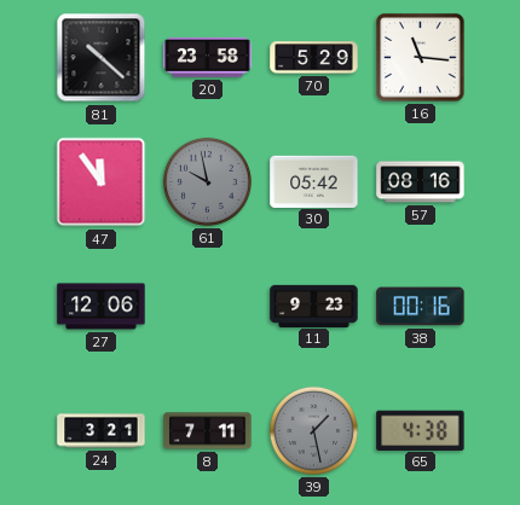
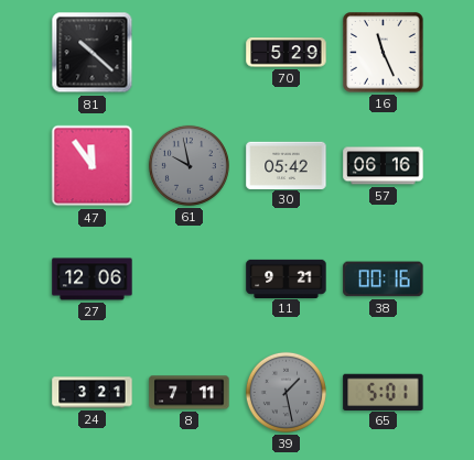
20: 23:58 -> none (208, 58)
16: 11:16 -> 11:26 (384, 53)
57: 08:16 -> 06:16 (384, 166)
11: 9:23 -> 9:21 (287, 278)
65: 4:38 -> 5:01 (384, 392)
